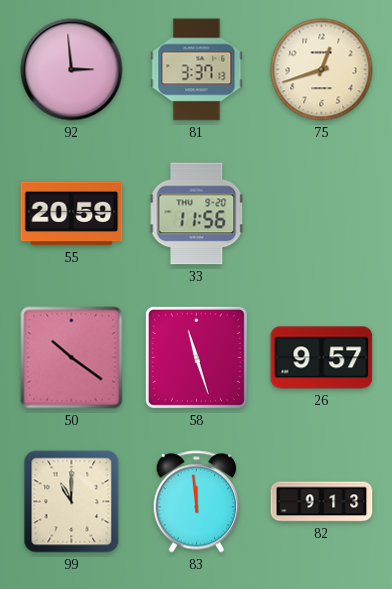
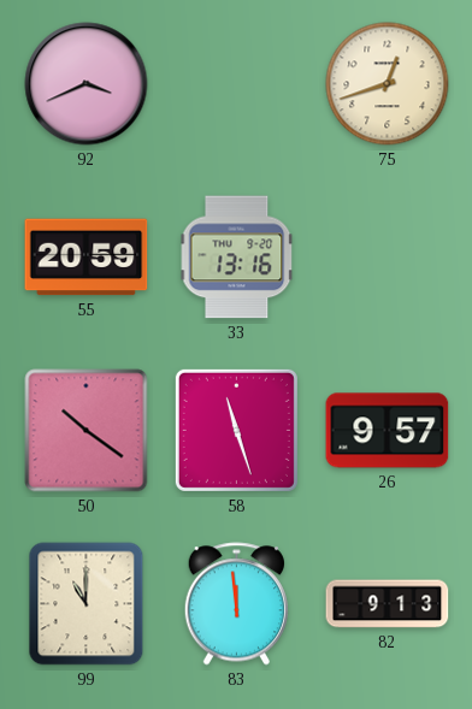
92: 2:59 -> 3:41 (87, 84)
81: 3:37 -> none (197, 70)
33: 11:56 -> 13:16 (237, 258)
